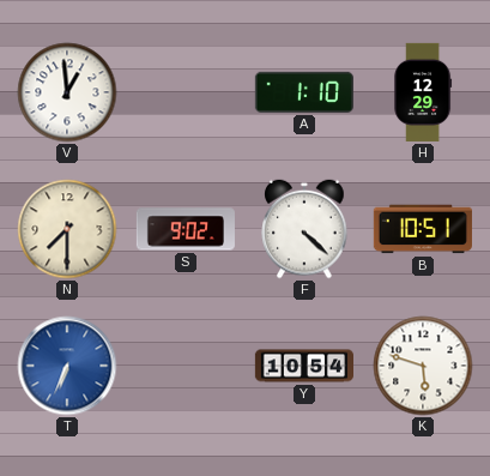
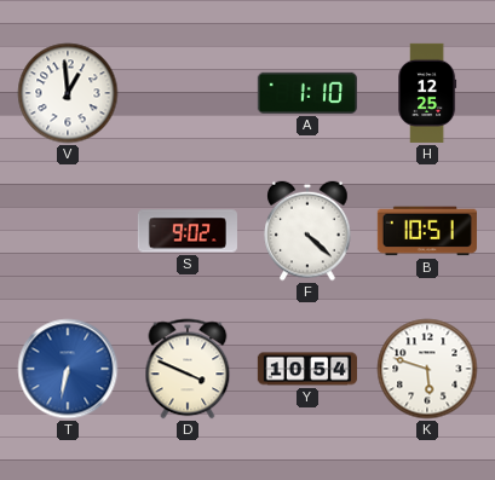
H: 12:29 -> 12:25 (428, 93)
N: 7:30 -> none (67, 229)
T: 6:34 -> 6:32 (68, 369)
D: none -> 3:49 (188, 369)
